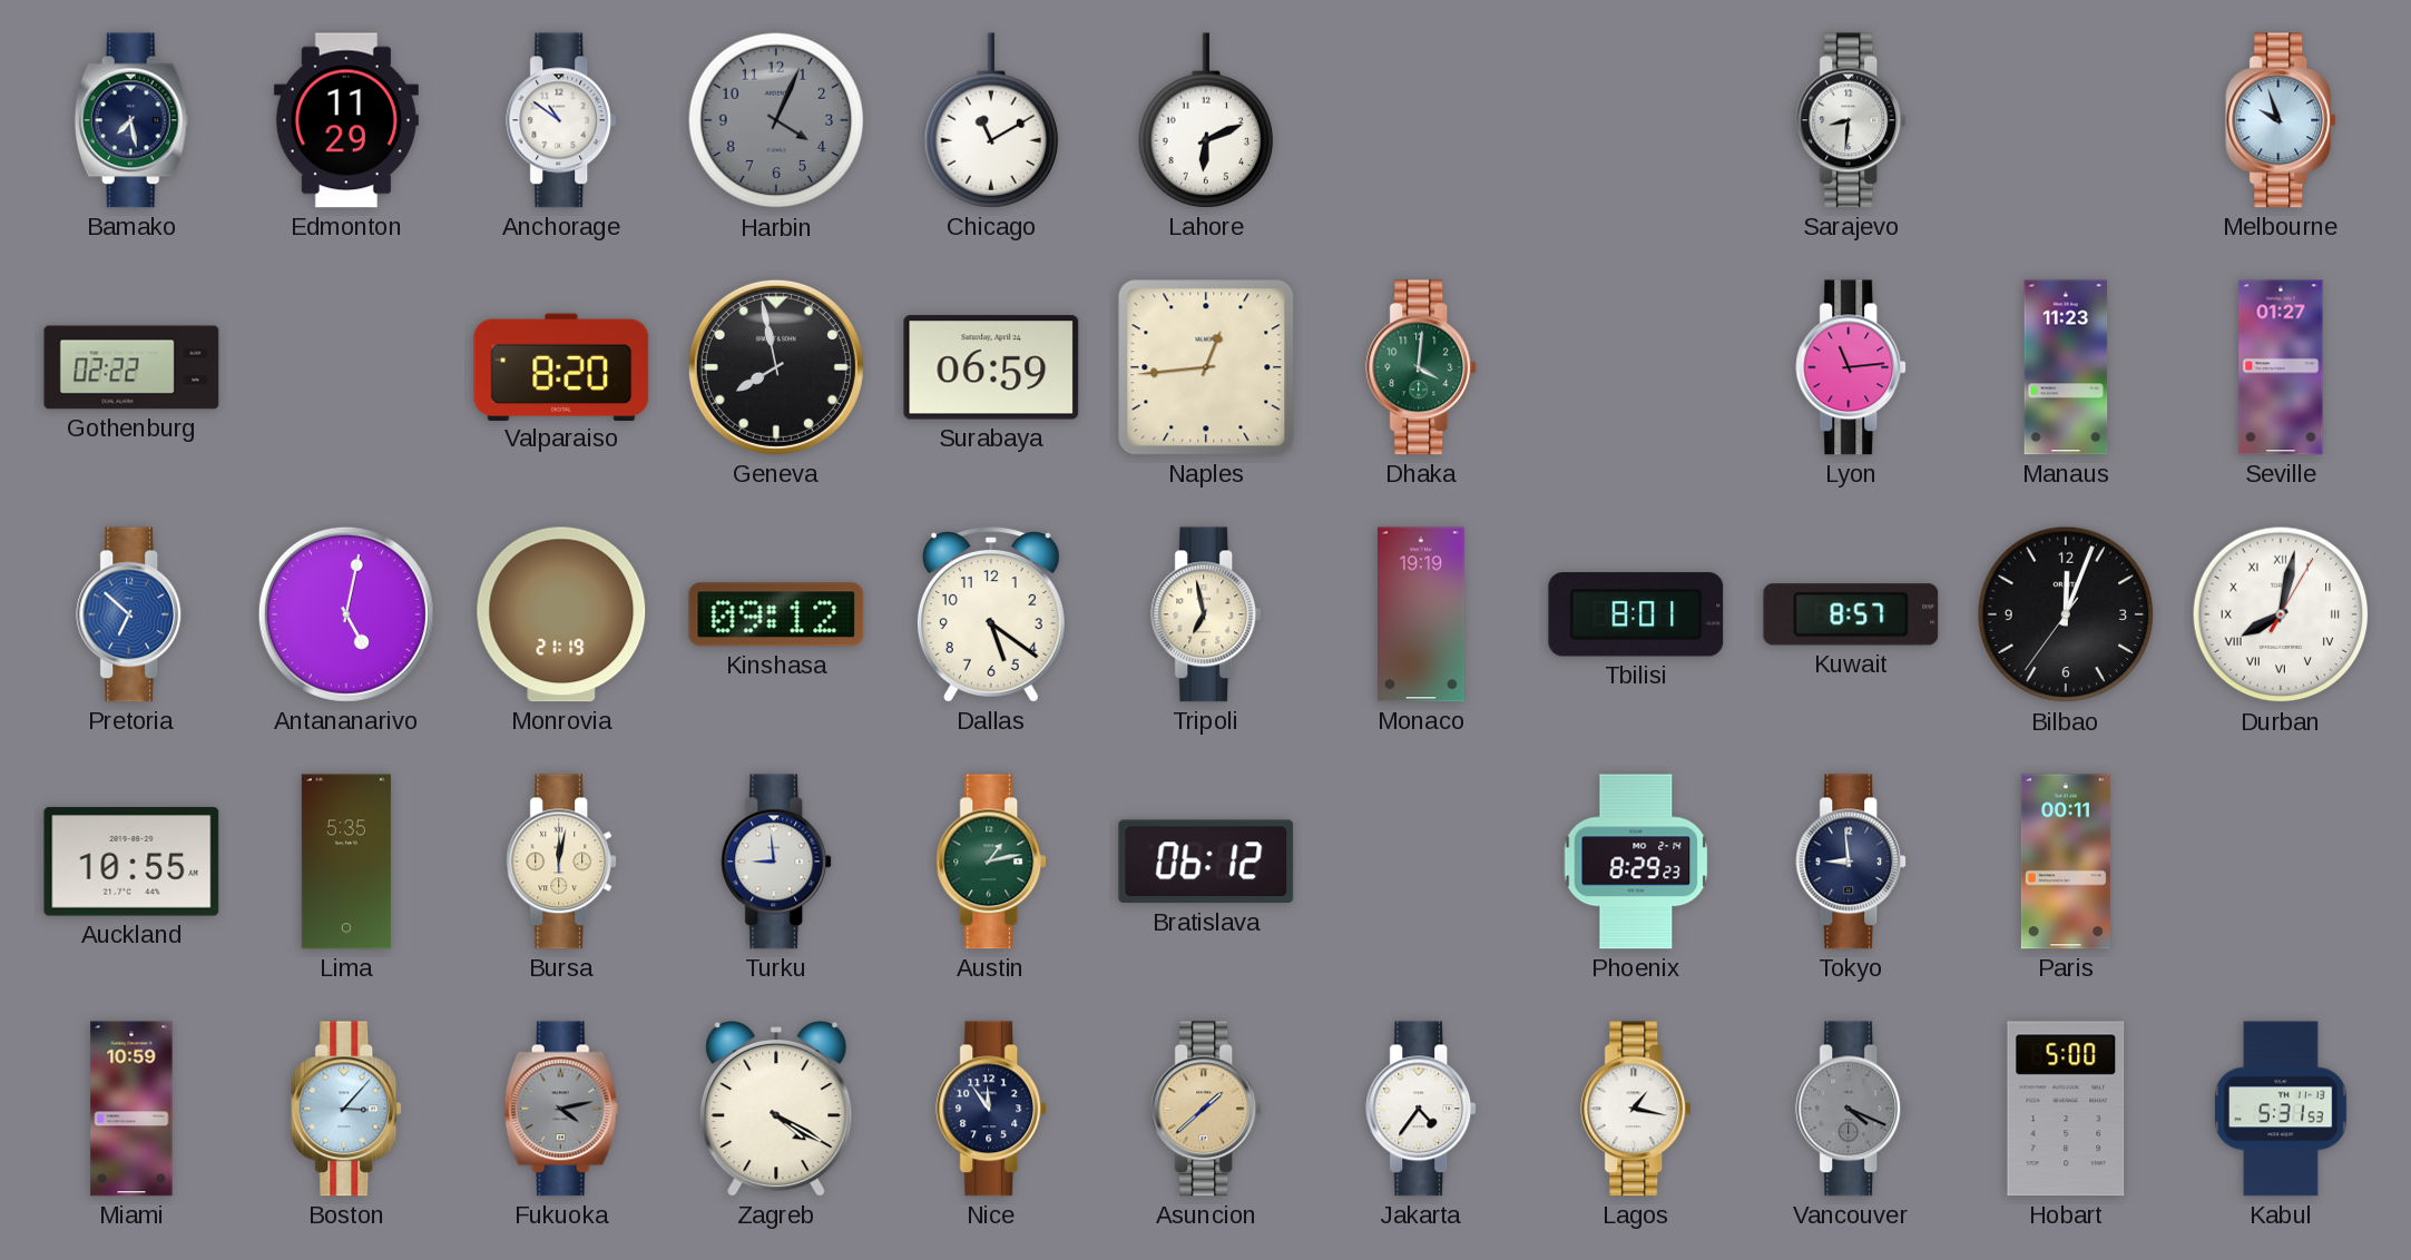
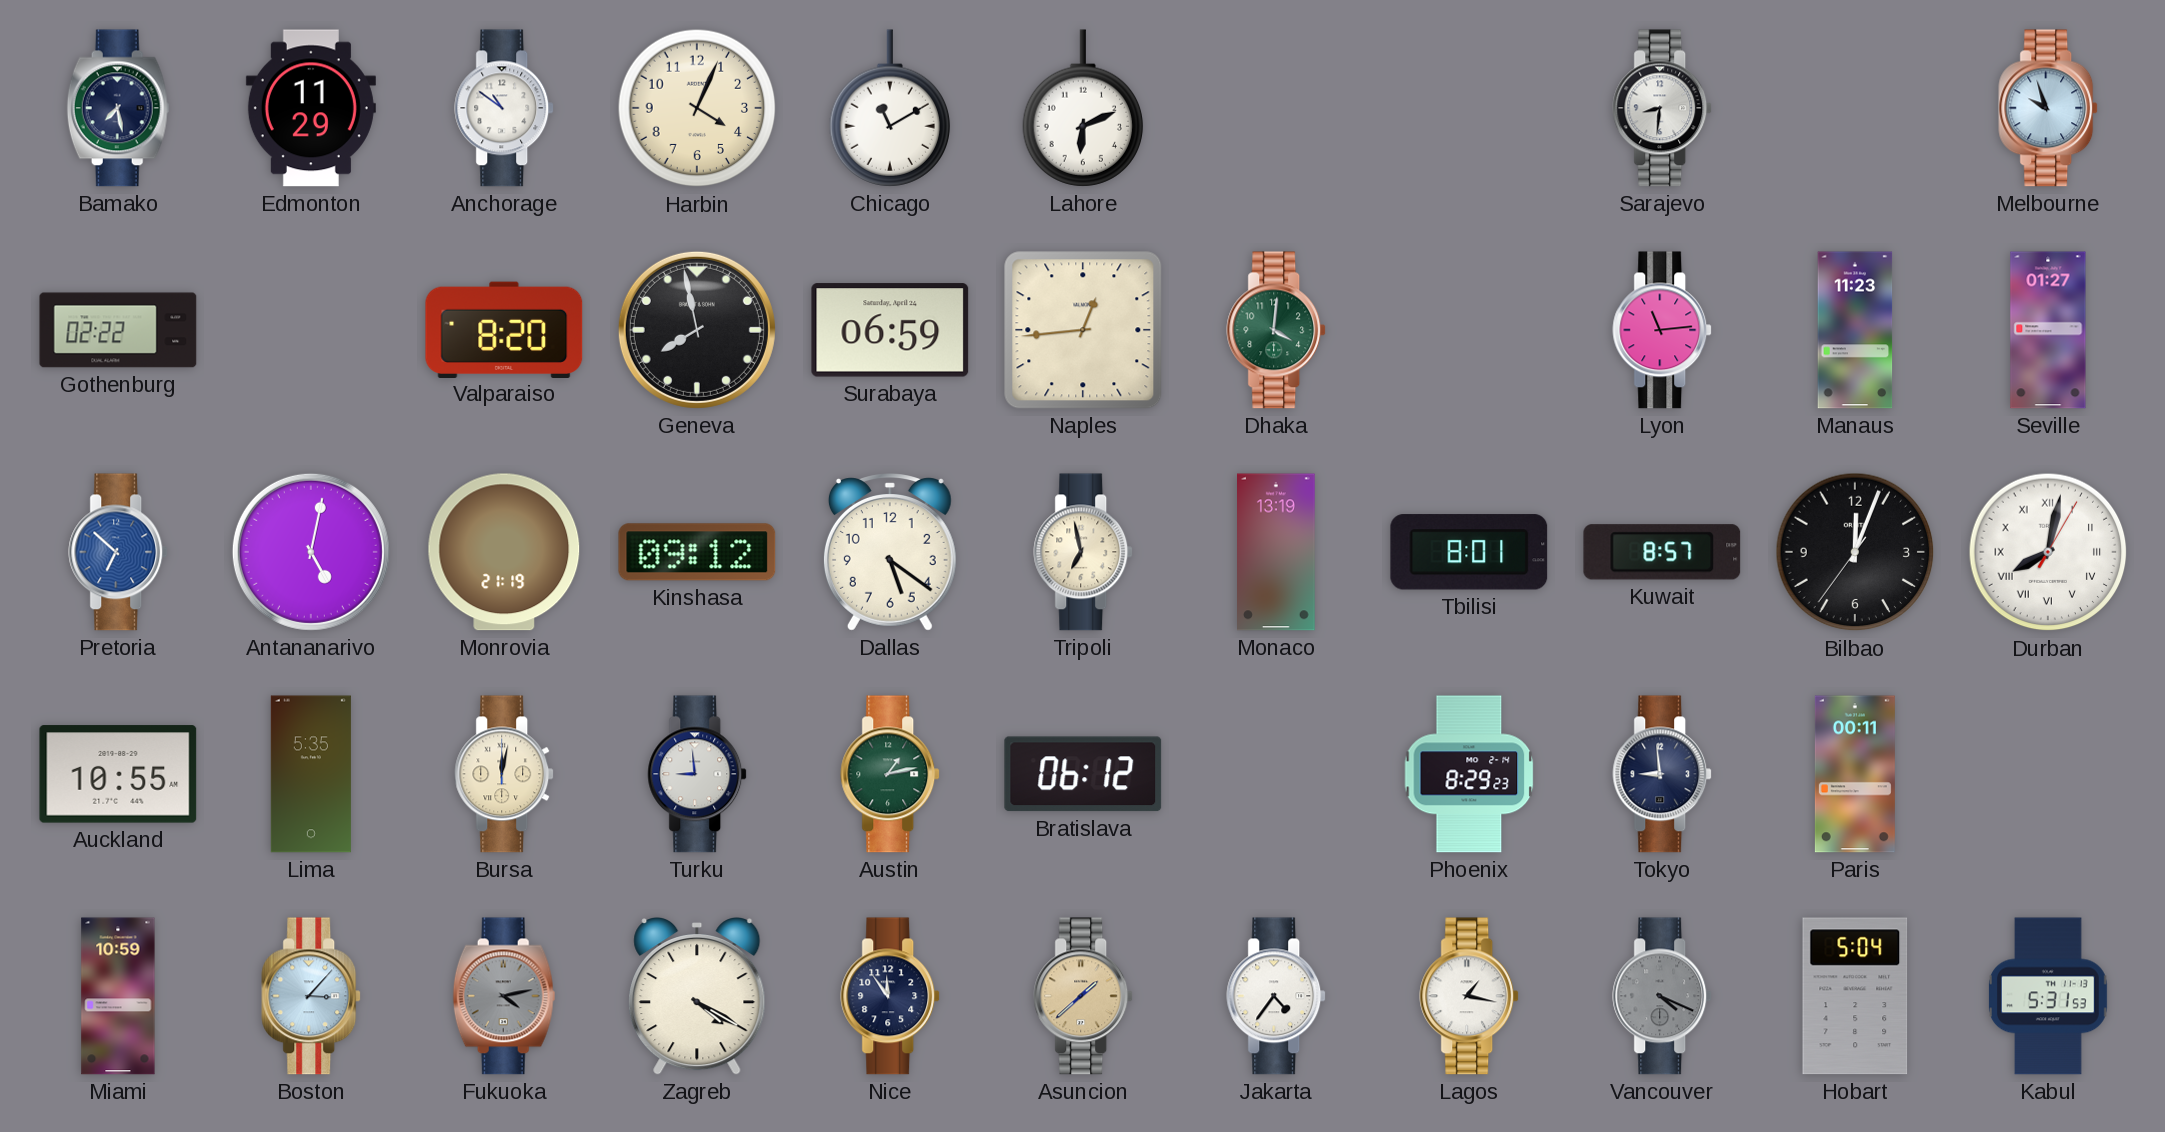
Harbin dial: grey -> cream (697, 108)
Monaco: 19:19 -> 13:19 (1277, 552)
Hobart: 5:00 -> 5:04 (1855, 996)
